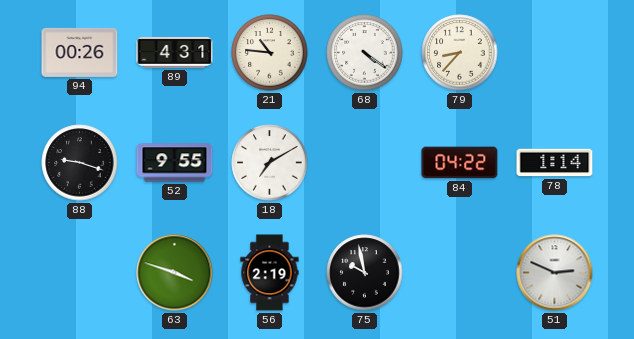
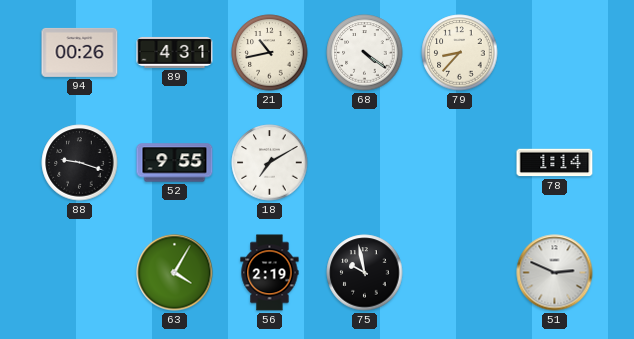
21: 10:46 -> 10:43 (270, 53)
84: 04:22 -> none (460, 163)
63: 3:48 -> 4:05 (175, 273)
